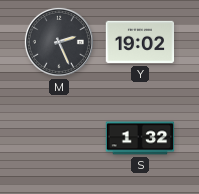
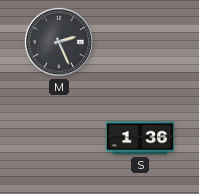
Y: 19:02 -> none (140, 42)
S: 1:32 -> 1:36 (140, 138)
